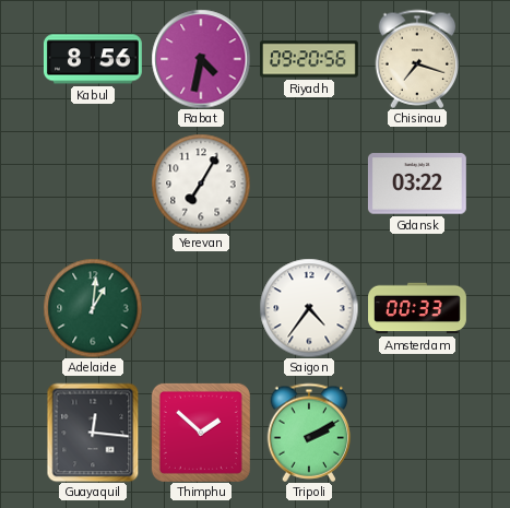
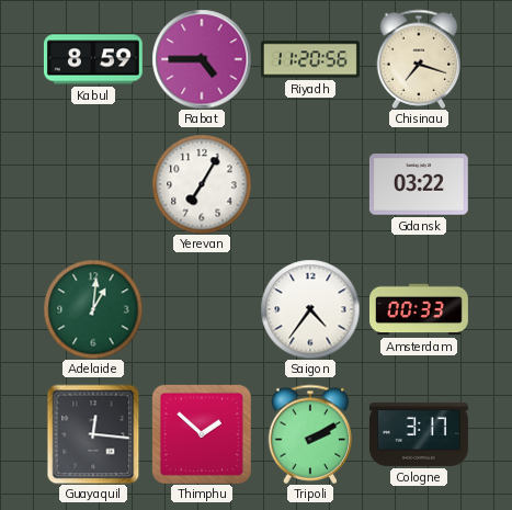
Kabul: 8:56 -> 8:59 (93, 59)
Rabat: 4:32 -> 4:45 (202, 59)
Riyadh: 09:20 -> 11:20 (311, 59)
Cologne: none -> 3:17 (419, 434)
